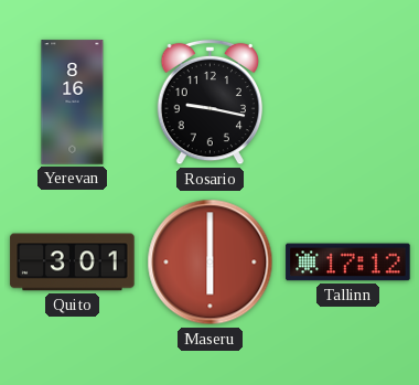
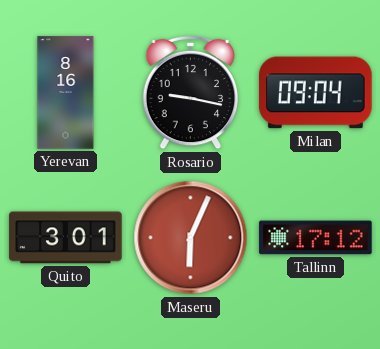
Milan: none -> 09:04 (316, 93)
Maseru: 6:00 -> 6:04 (191, 238)
